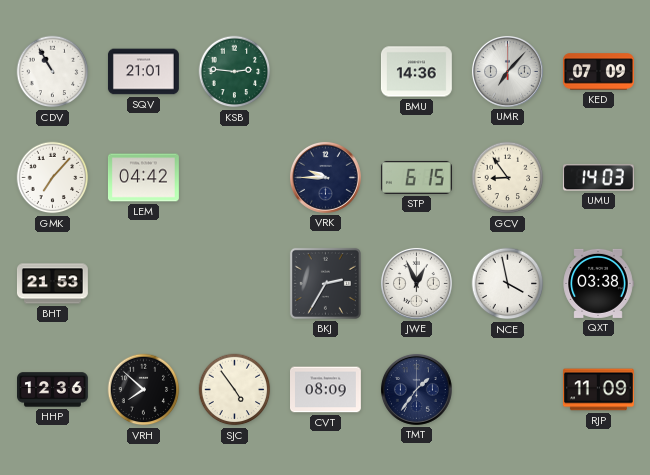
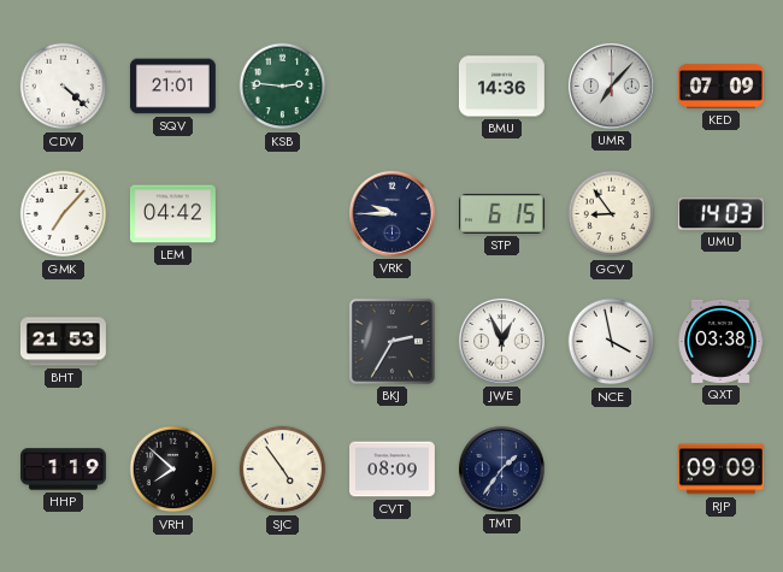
CDV: 10:55 -> 4:22 (64, 87)
HHP: 12:36 -> 1:19 (64, 470)
RJP: 11:09 -> 09:09 (720, 470)
